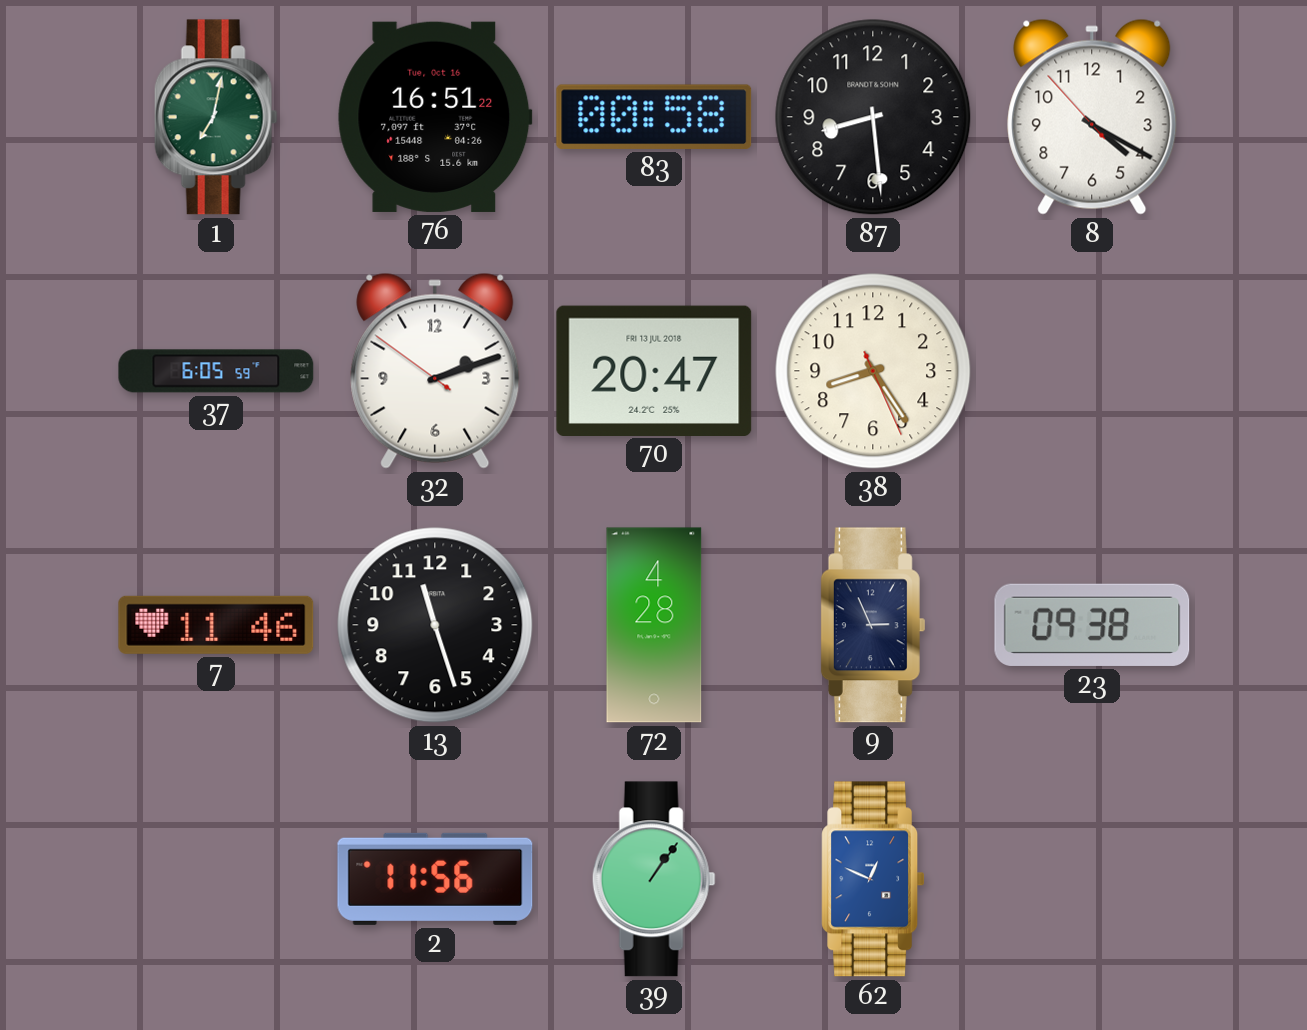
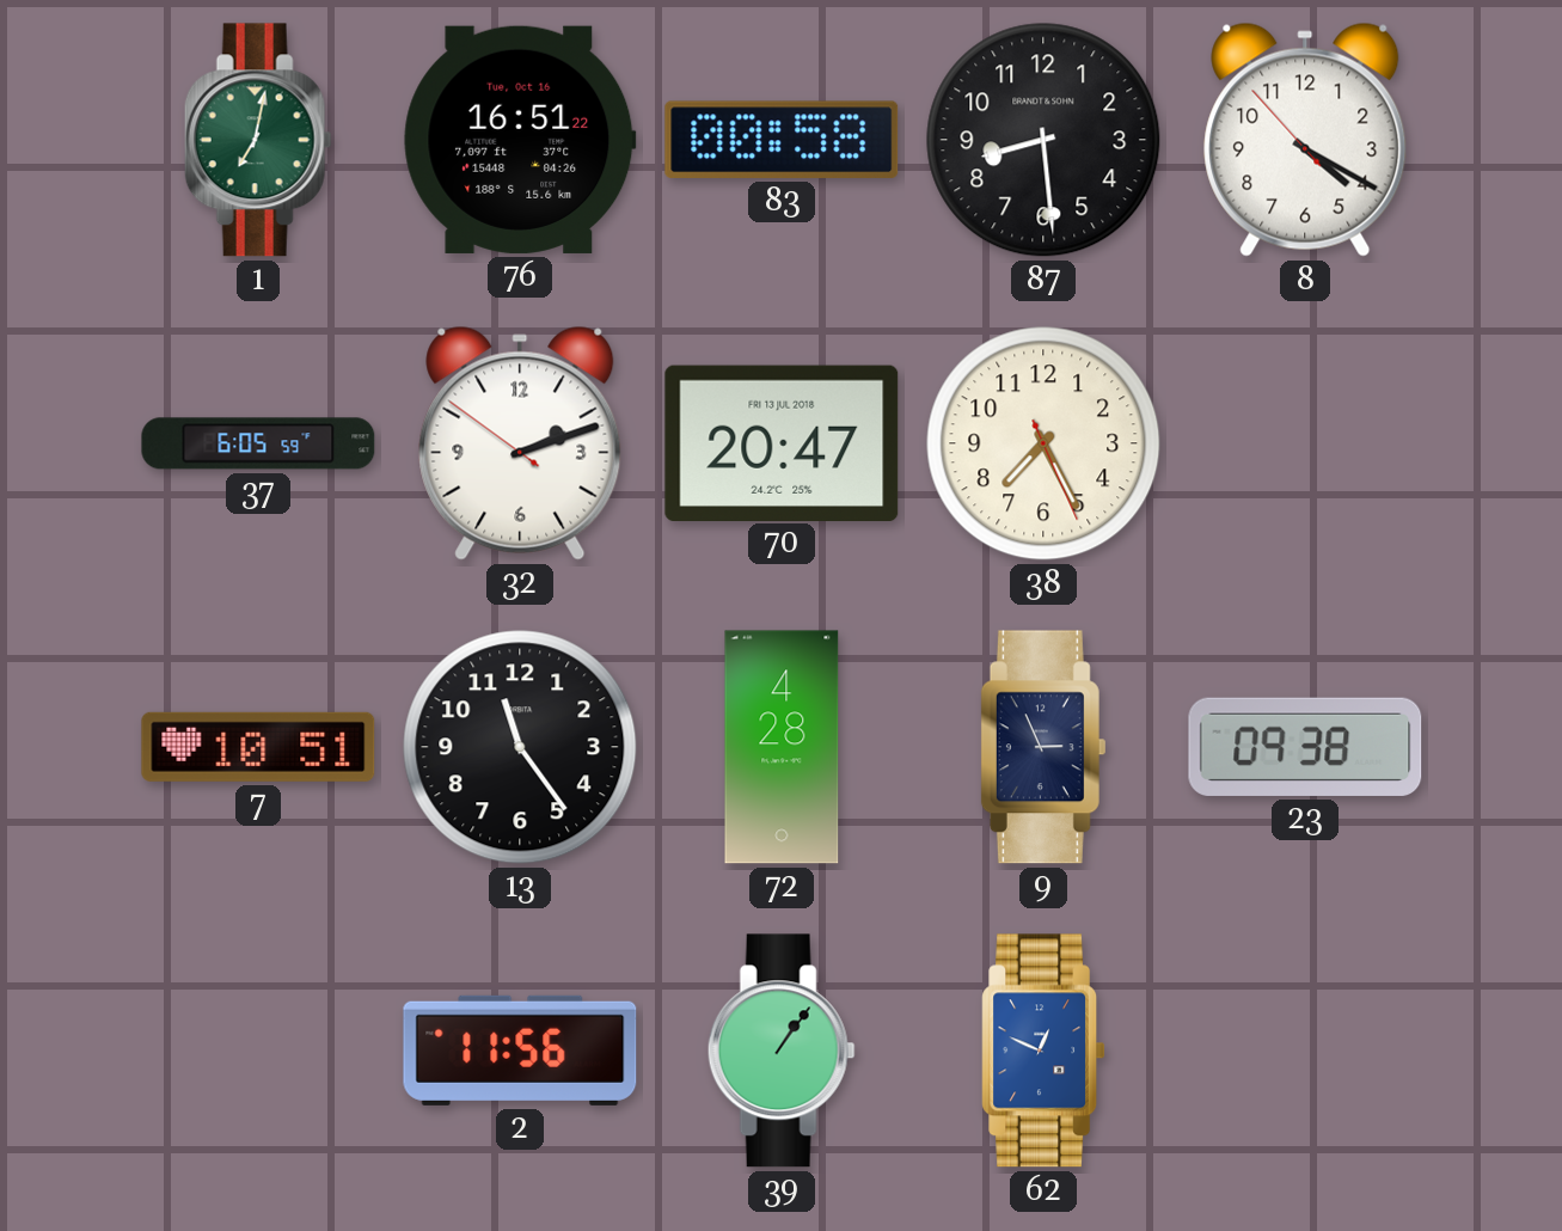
38: 8:24 -> 7:25 (1043, 443)
7: 11:46 -> 10:51 (258, 747)
13: 11:27 -> 11:24 (520, 747)
